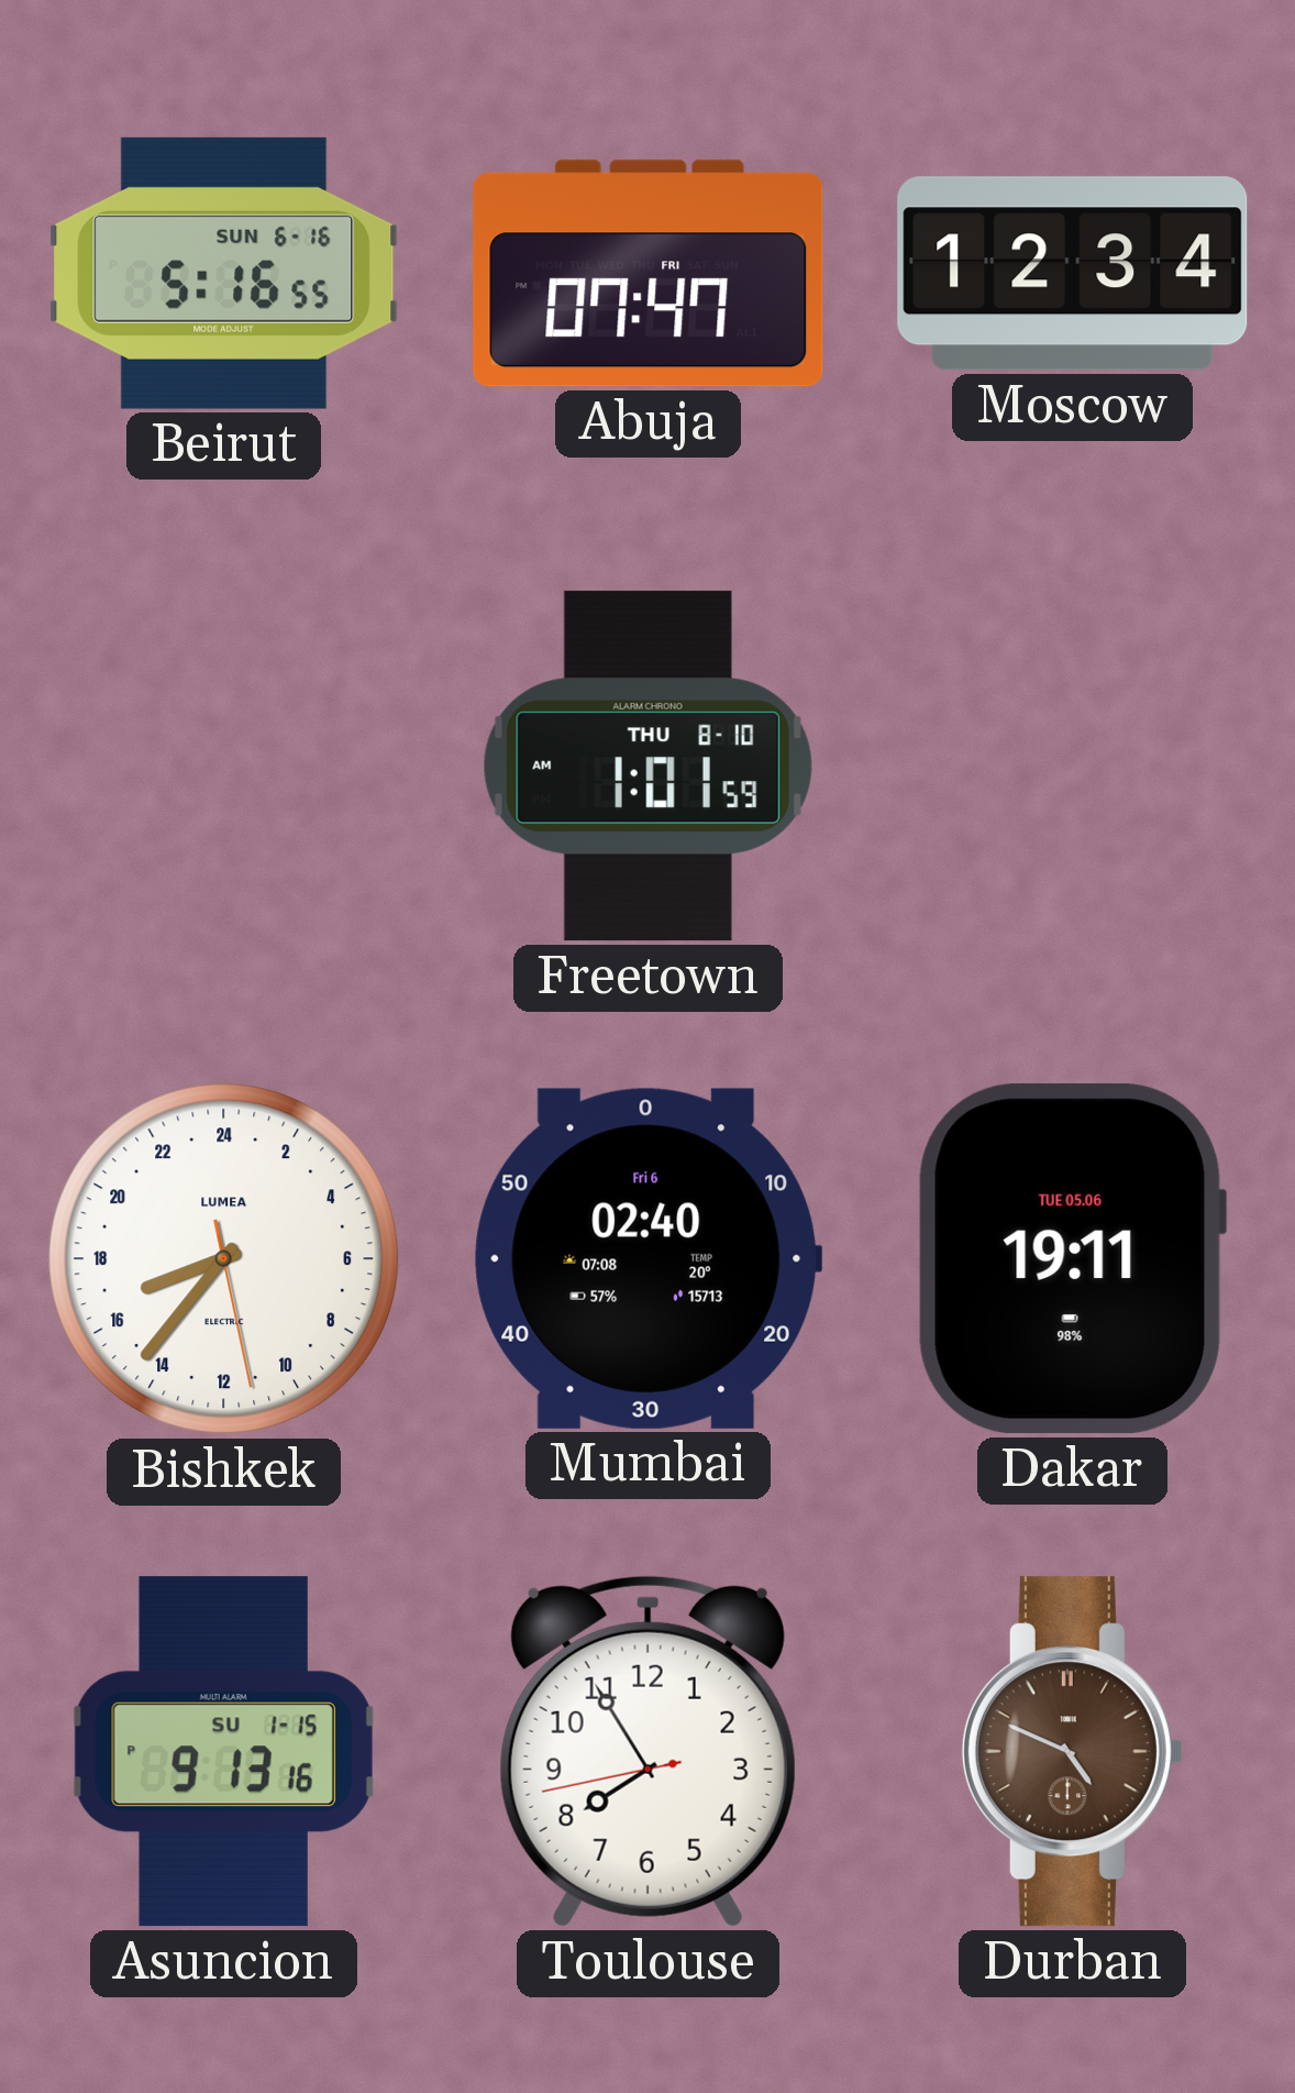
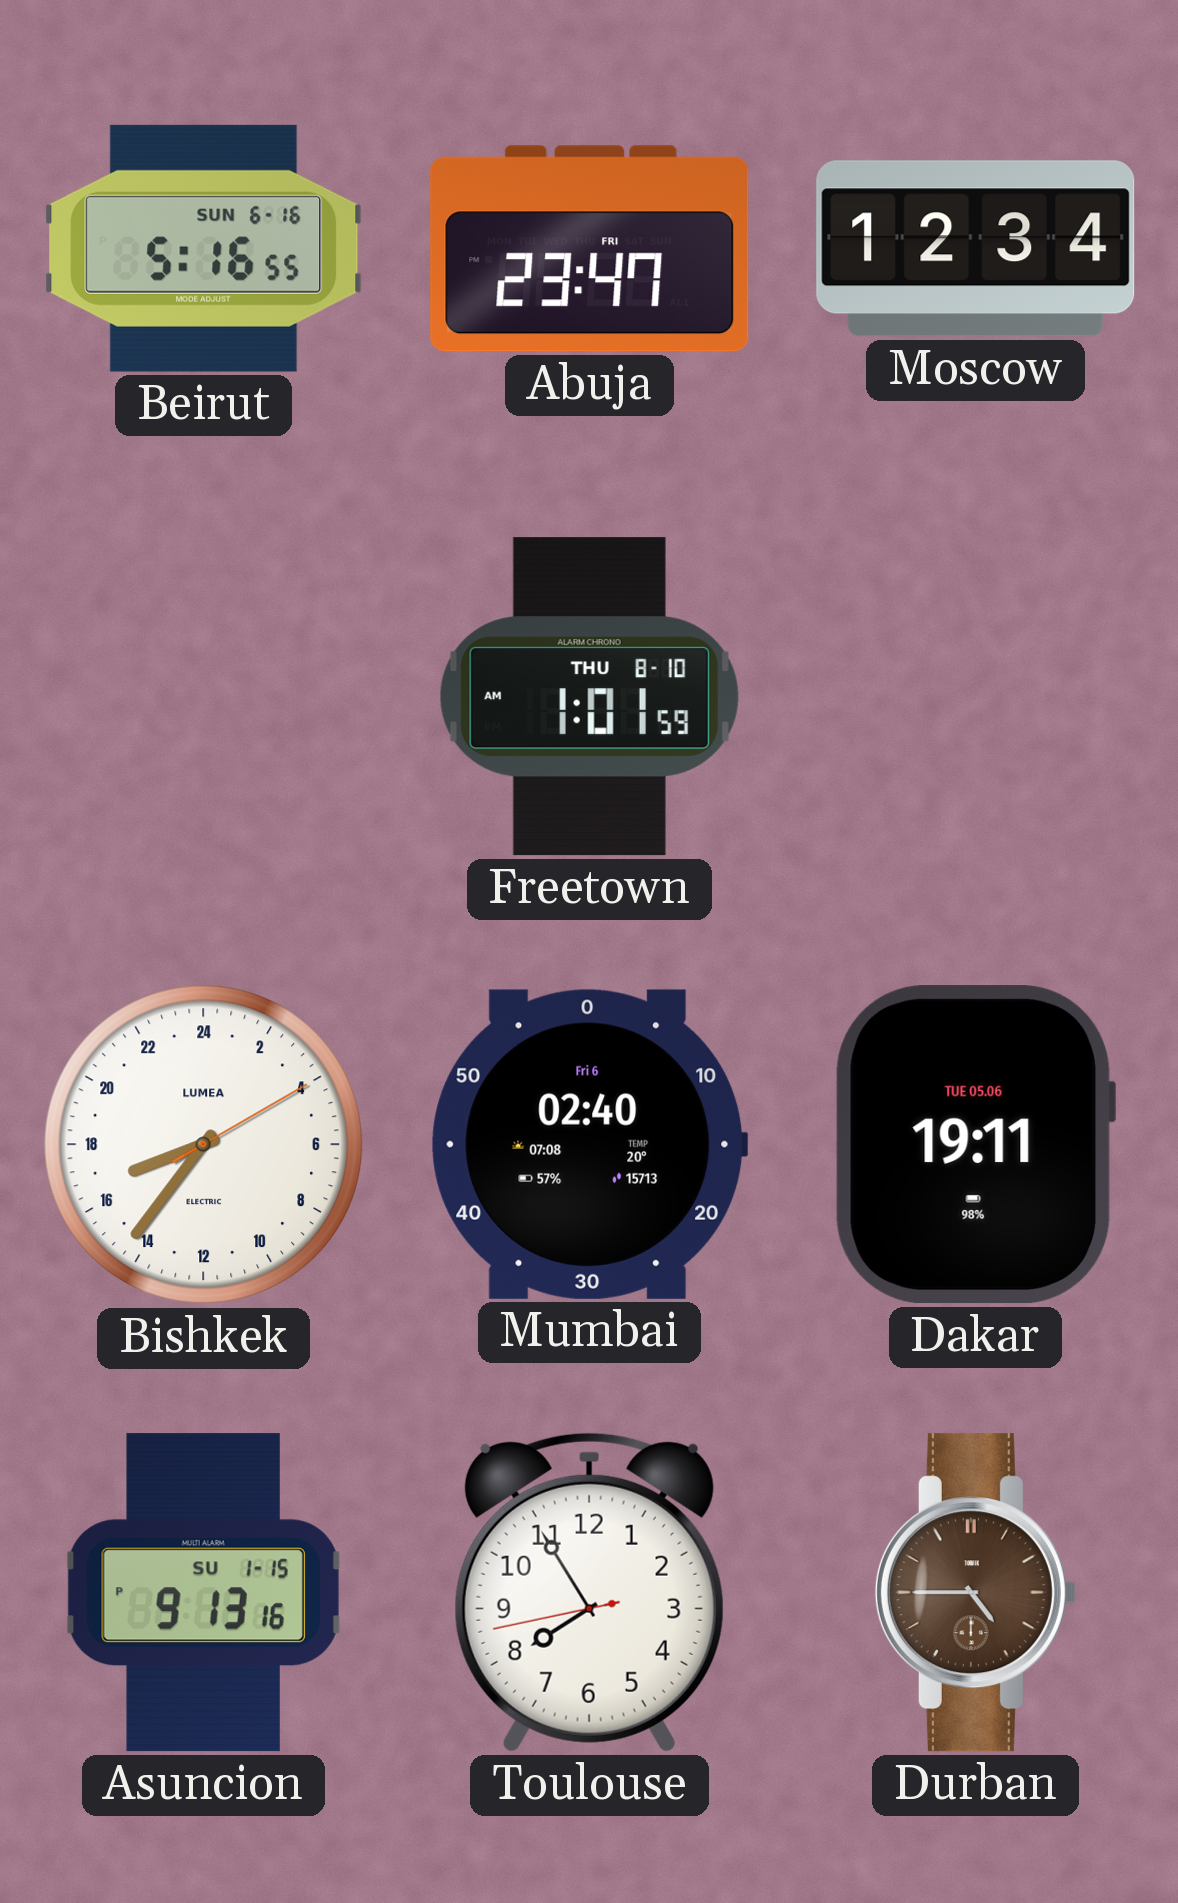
Abuja: 07:47 -> 23:47 (590, 249)
Bishkek: 16:36:28 -> 16:36:10 (204, 1145)
Durban: 4:49 -> 4:45 (975, 1593)
